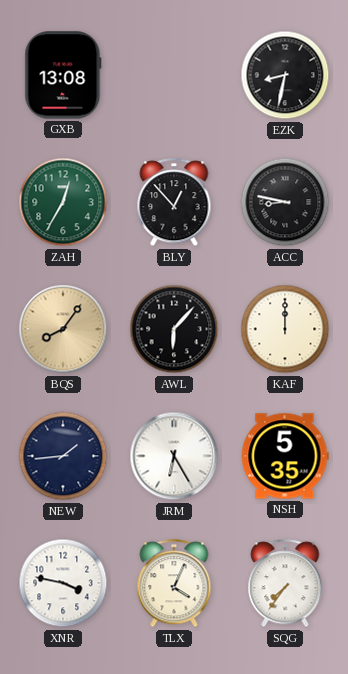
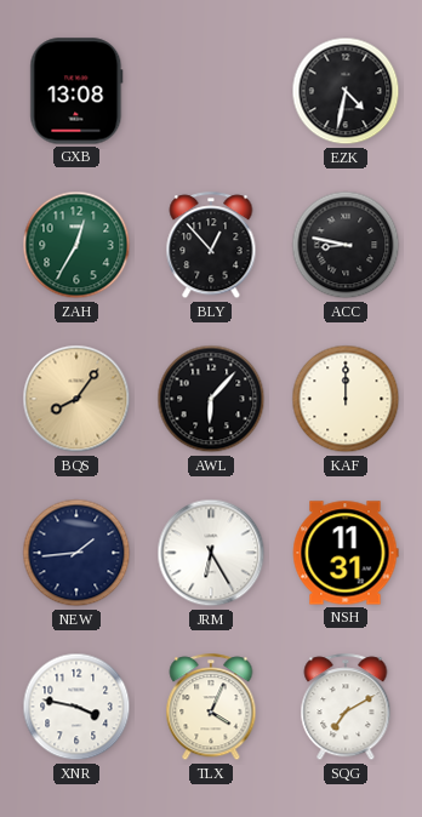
EZK: 8:32 -> 4:32 (346, 91)
NSH: 5:35 -> 11:31 (346, 553)
SQG: 7:36 -> 7:10 (346, 708)
